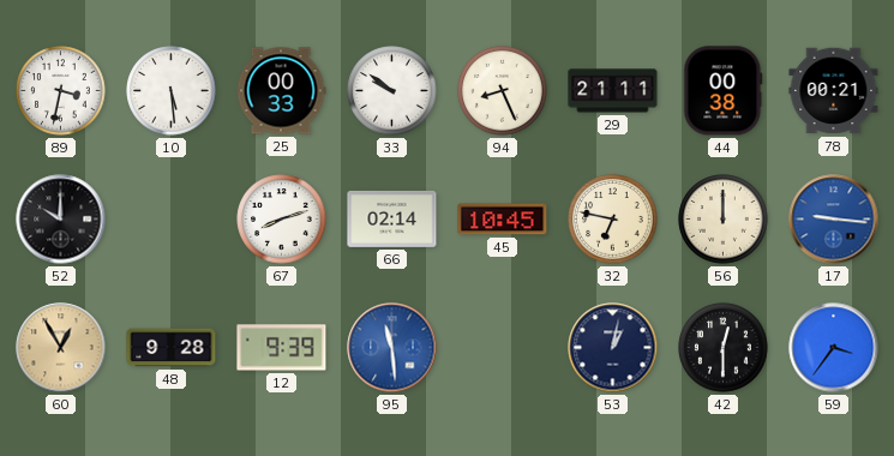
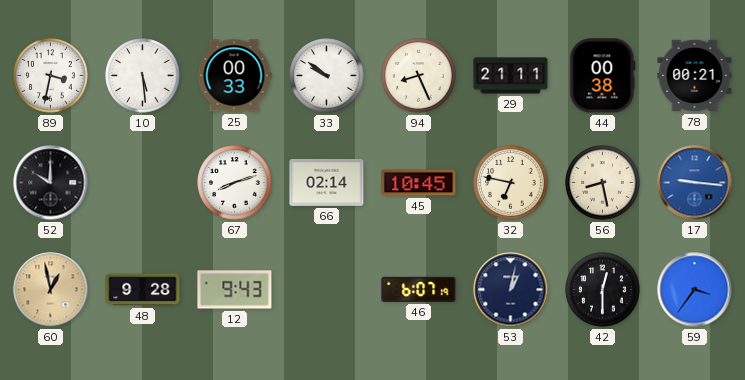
56: 12:00 -> 8:28 (603, 183)
60: 12:55 -> 12:58 (51, 290)
12: 9:39 -> 9:43 (235, 290)
95: 11:29 -> none (392, 348)
46: none -> 6:07 (419, 289)
